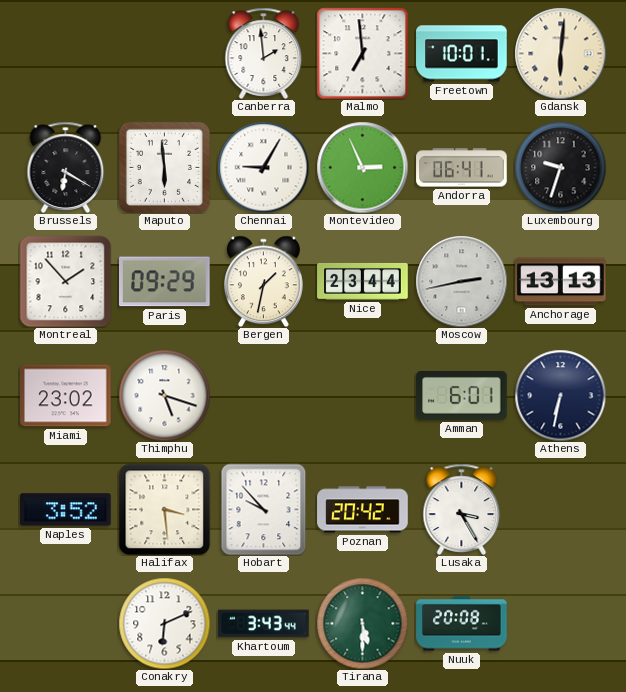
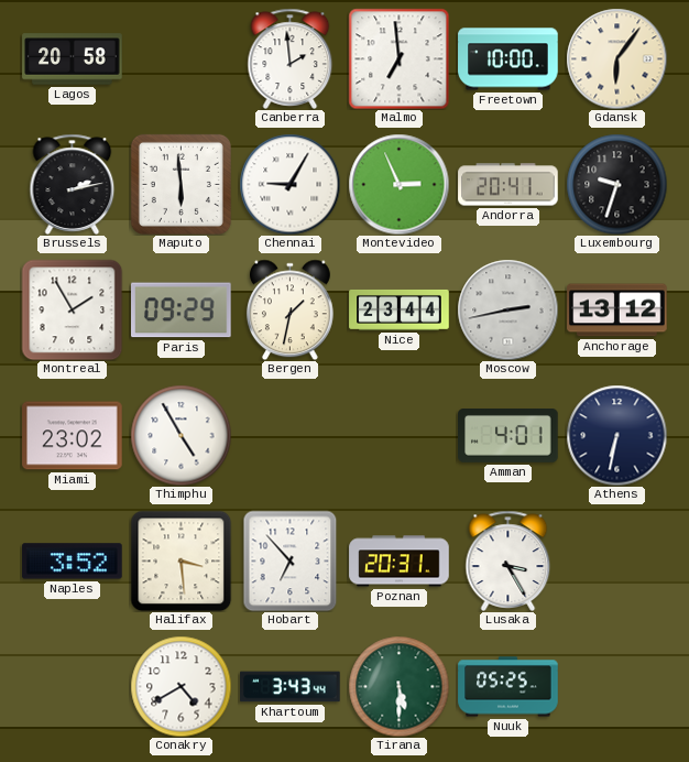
Lagos: none -> 20:58 (73, 59)
Freetown: 10:01 -> 10:00 (508, 59)
Gdansk: 6:01 -> 6:06 (616, 58)
Brussels: 6:20 -> 2:13 (73, 184)
Andorra: 06:41 -> 20:41 (508, 185)
Montreal: 1:53 -> 1:55 (72, 309)
Anchorage: 13:13 -> 13:12 (617, 311)
Thimphu: 5:18 -> 4:55 (181, 435)
Amman: 6:01 -> 4:01 (508, 436)
Hobart: 9:53 -> 6:53 (291, 560)
Poznan: 20:42 -> 20:31 (400, 562)
Conakry: 6:11 -> 4:40 (181, 686)
Nuuk: 20:08 -> 05:25 (508, 687)
